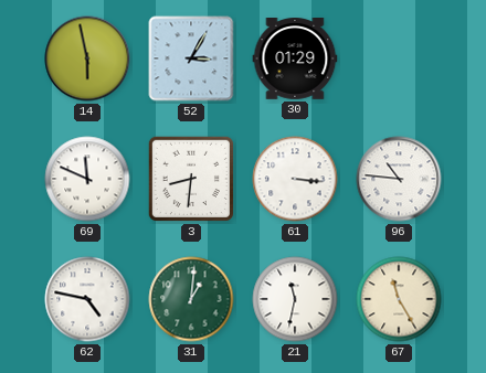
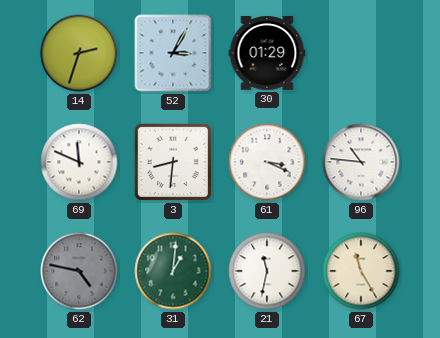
14: 5:58 -> 2:33 (79, 53)
61: 3:16 -> 3:19 (267, 162)
62 dial: white -> grey (79, 271)
